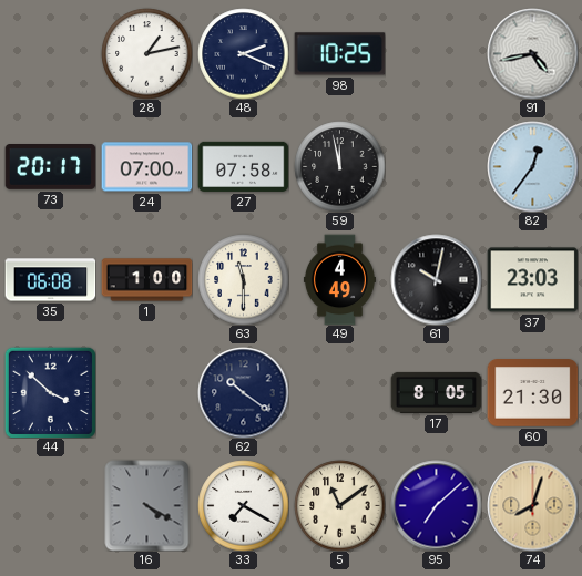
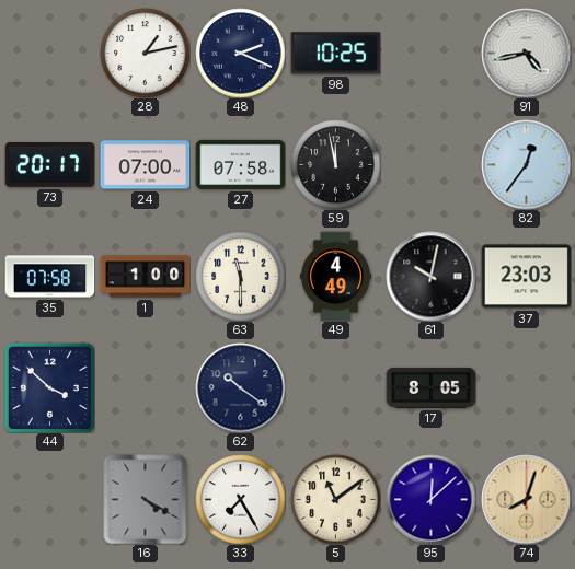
35: 06:08 -> 07:58 (49, 277)
60: 21:30 -> none (532, 393)
33: 7:20 -> 7:25 (240, 499)
95: 7:08 -> 12:08 (430, 499)
